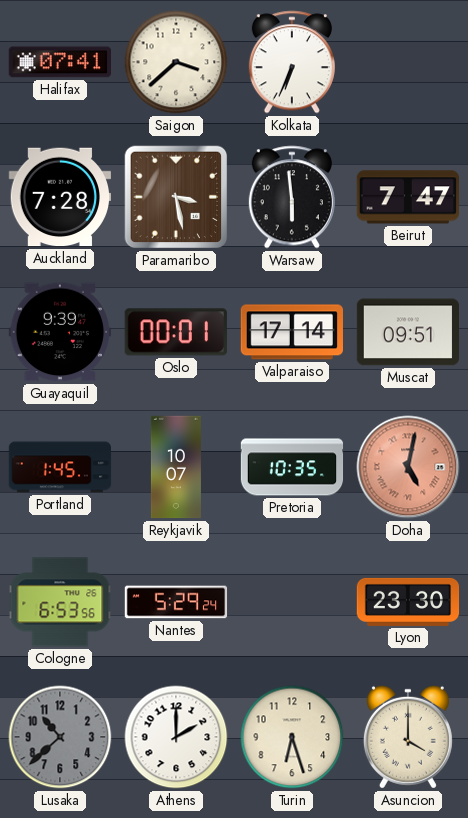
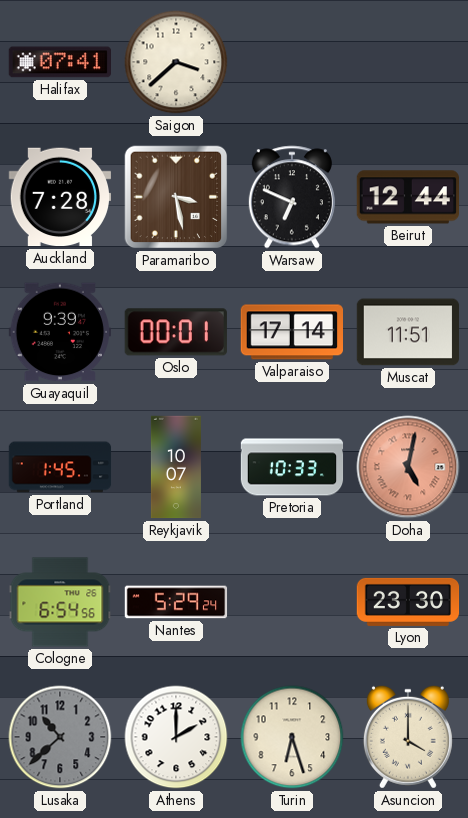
Kolkata: 6:34 -> none (292, 62)
Warsaw: 5:59 -> 6:49 (292, 197)
Beirut: 7:47 -> 12:44 (407, 197)
Muscat: 09:51 -> 11:51 (408, 332)
Pretoria: 10:35 -> 10:33 (292, 467)
Cologne: 6:53 -> 6:54 (60, 602)
